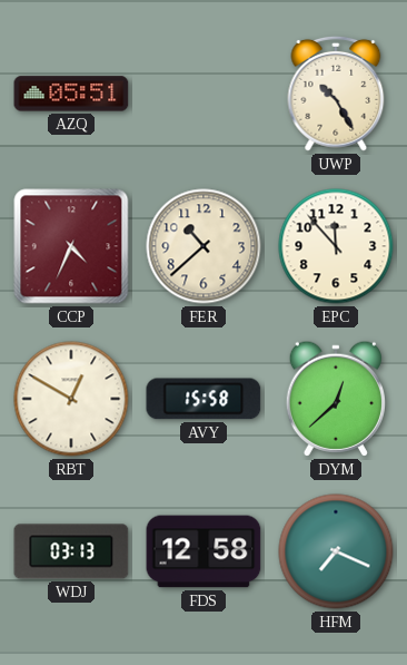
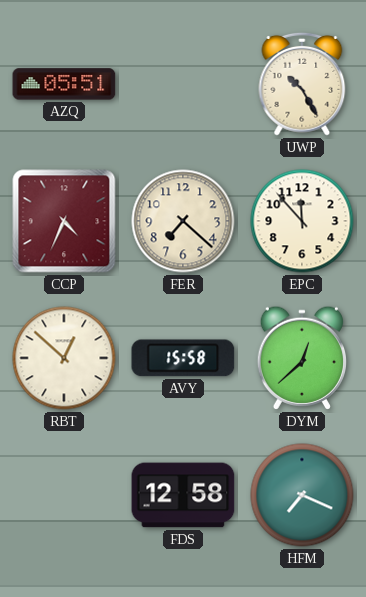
FER: 10:38 -> 7:22 (183, 221)
RBT: 12:50 -> 12:52 (64, 358)
WDJ: 03:13 -> none (71, 551)
